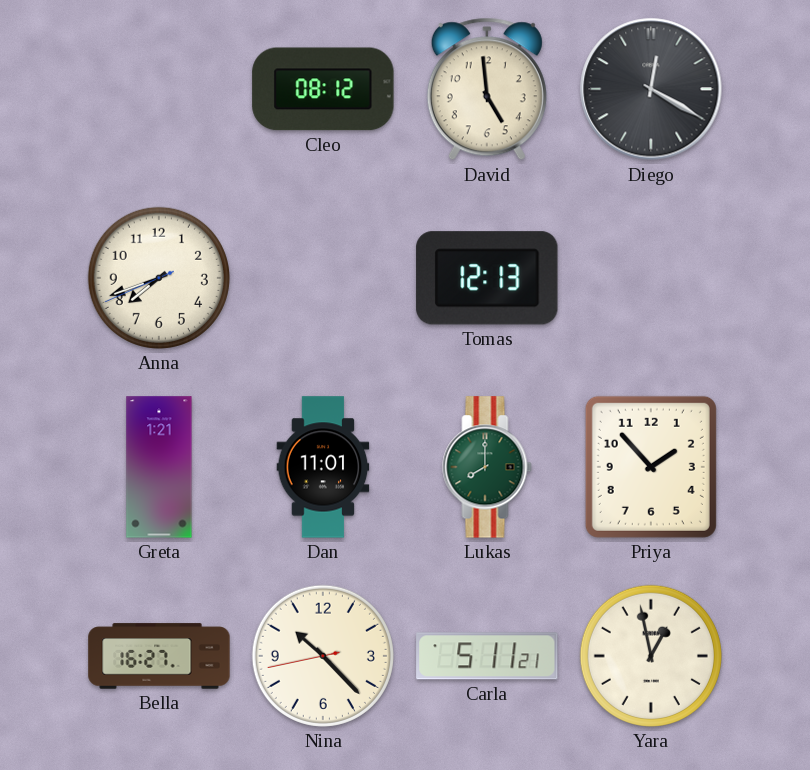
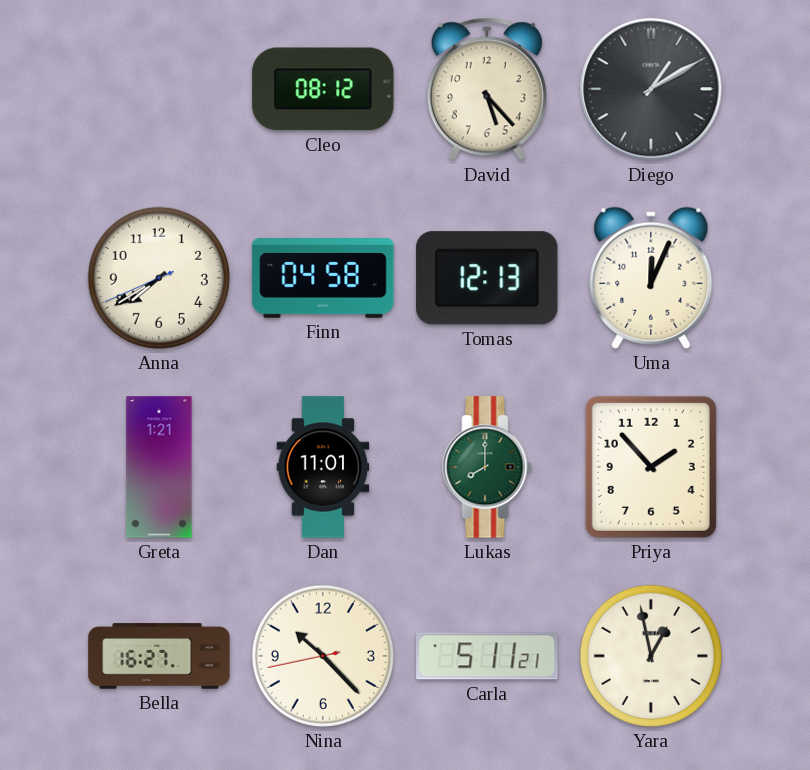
David: 4:59 -> 5:23 (487, 89)
Diego: 12:20 -> 1:10 (651, 89)
Anna: 7:41 -> 7:39 (159, 278)
Finn: none -> 04:58 (323, 279)
Uma: none -> 12:04 (651, 278)
